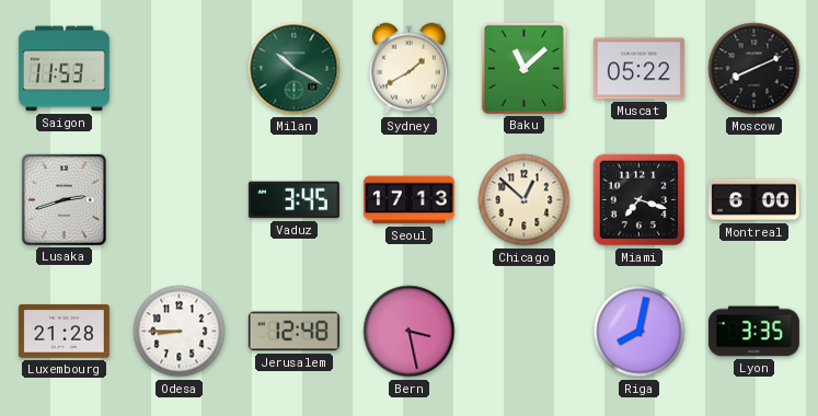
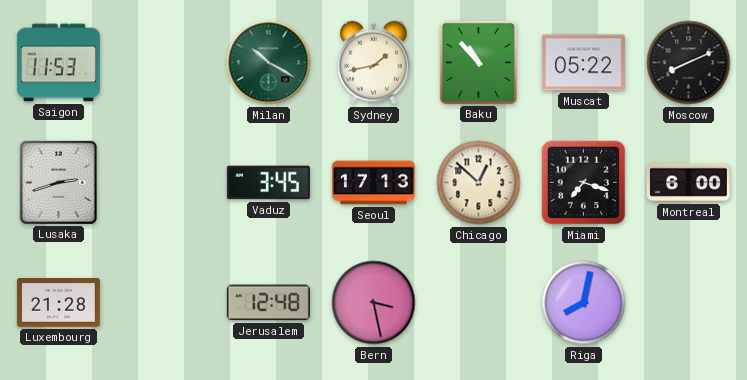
Sydney: 1:40 -> 1:43 (374, 63)
Baku: 11:08 -> 10:53 (478, 62)
Odesa: 8:45 -> none (180, 332)
Lyon: 3:35 -> none (753, 332)
